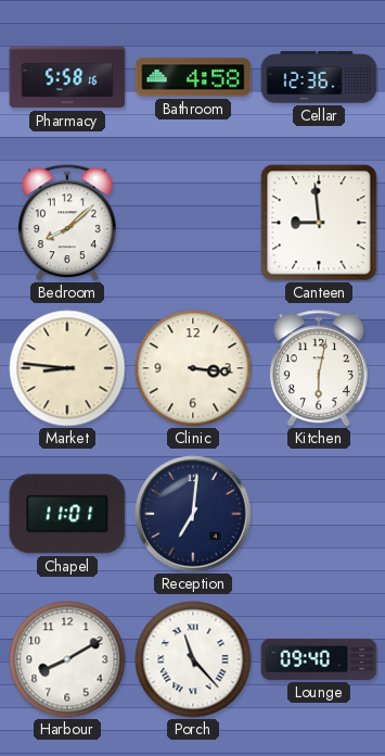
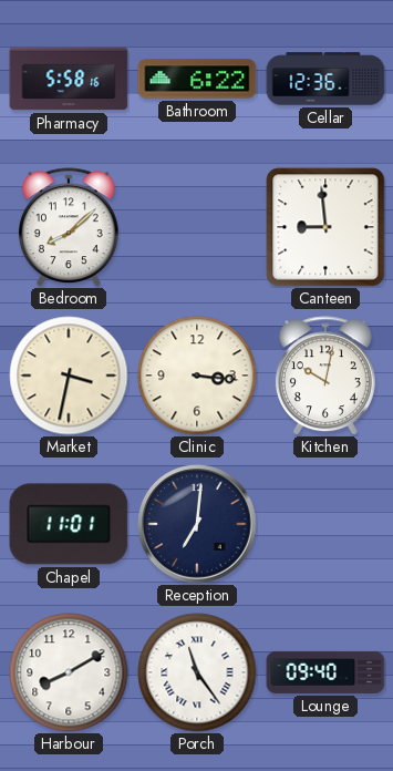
Bathroom: 4:58 -> 6:22 (197, 79)
Market: 8:46 -> 3:32 (69, 376)
Kitchen: 6:02 -> 10:02 (325, 376)
Porch: 11:23 -> 11:24 (197, 672)
